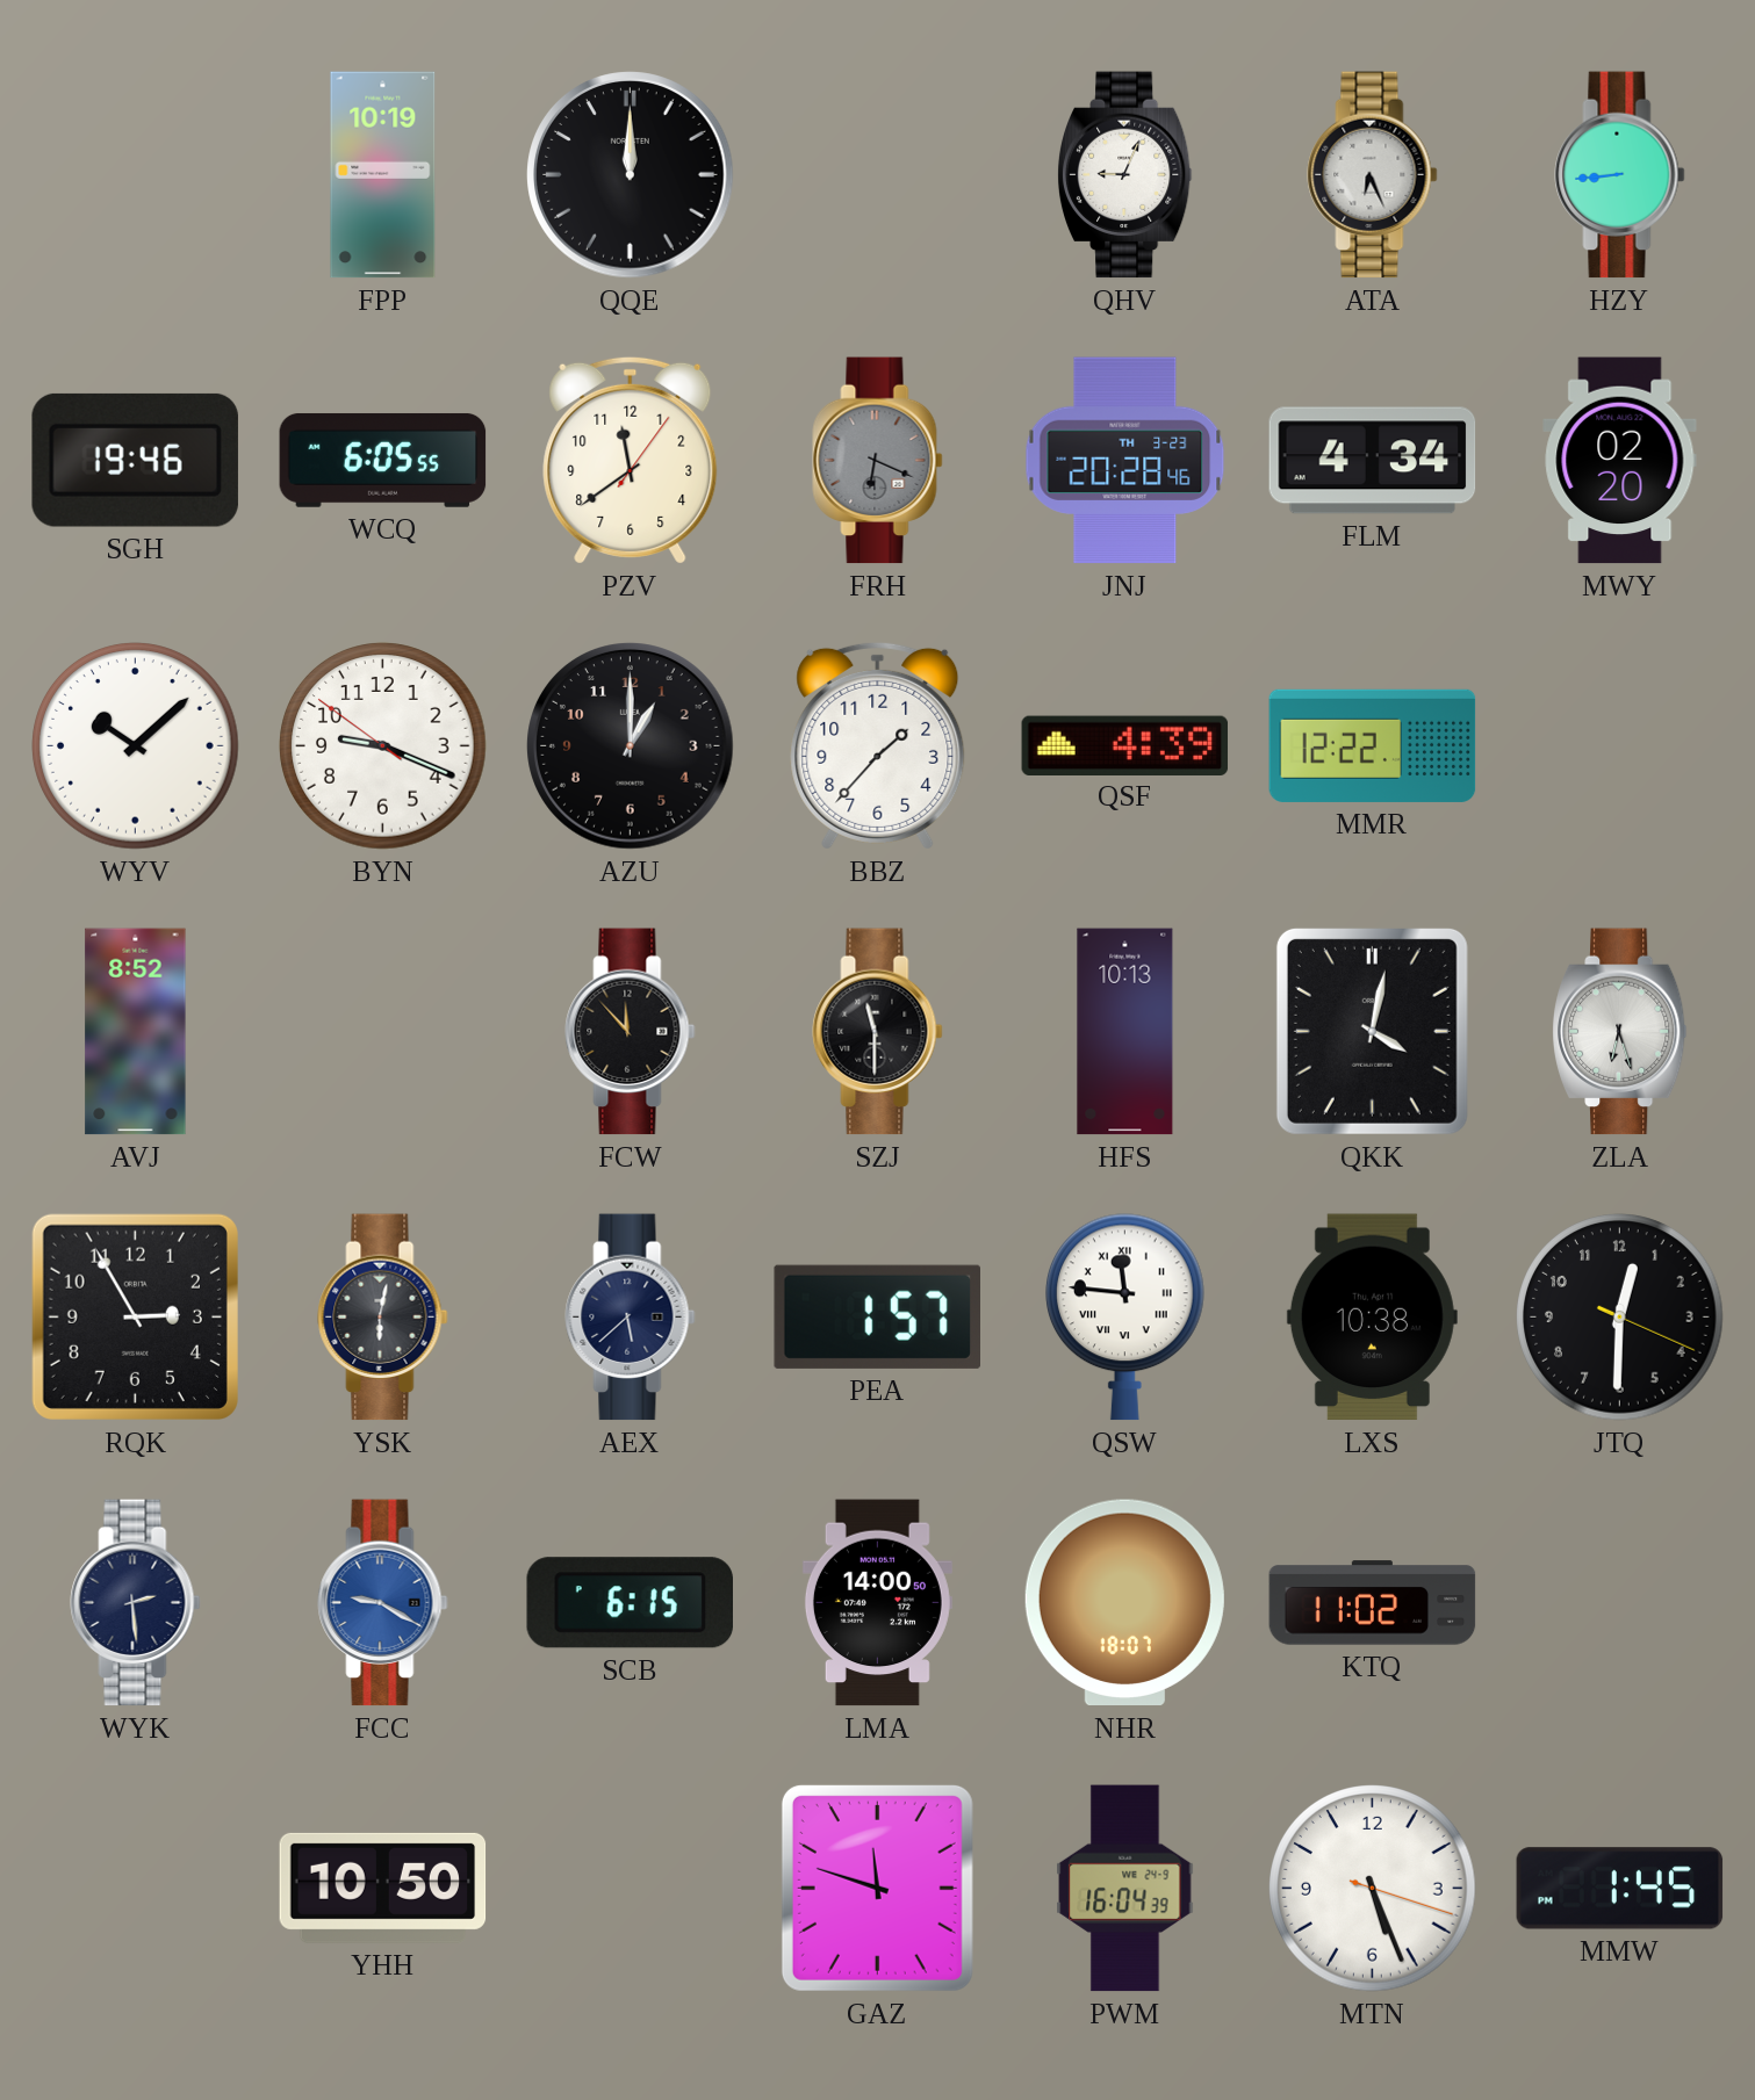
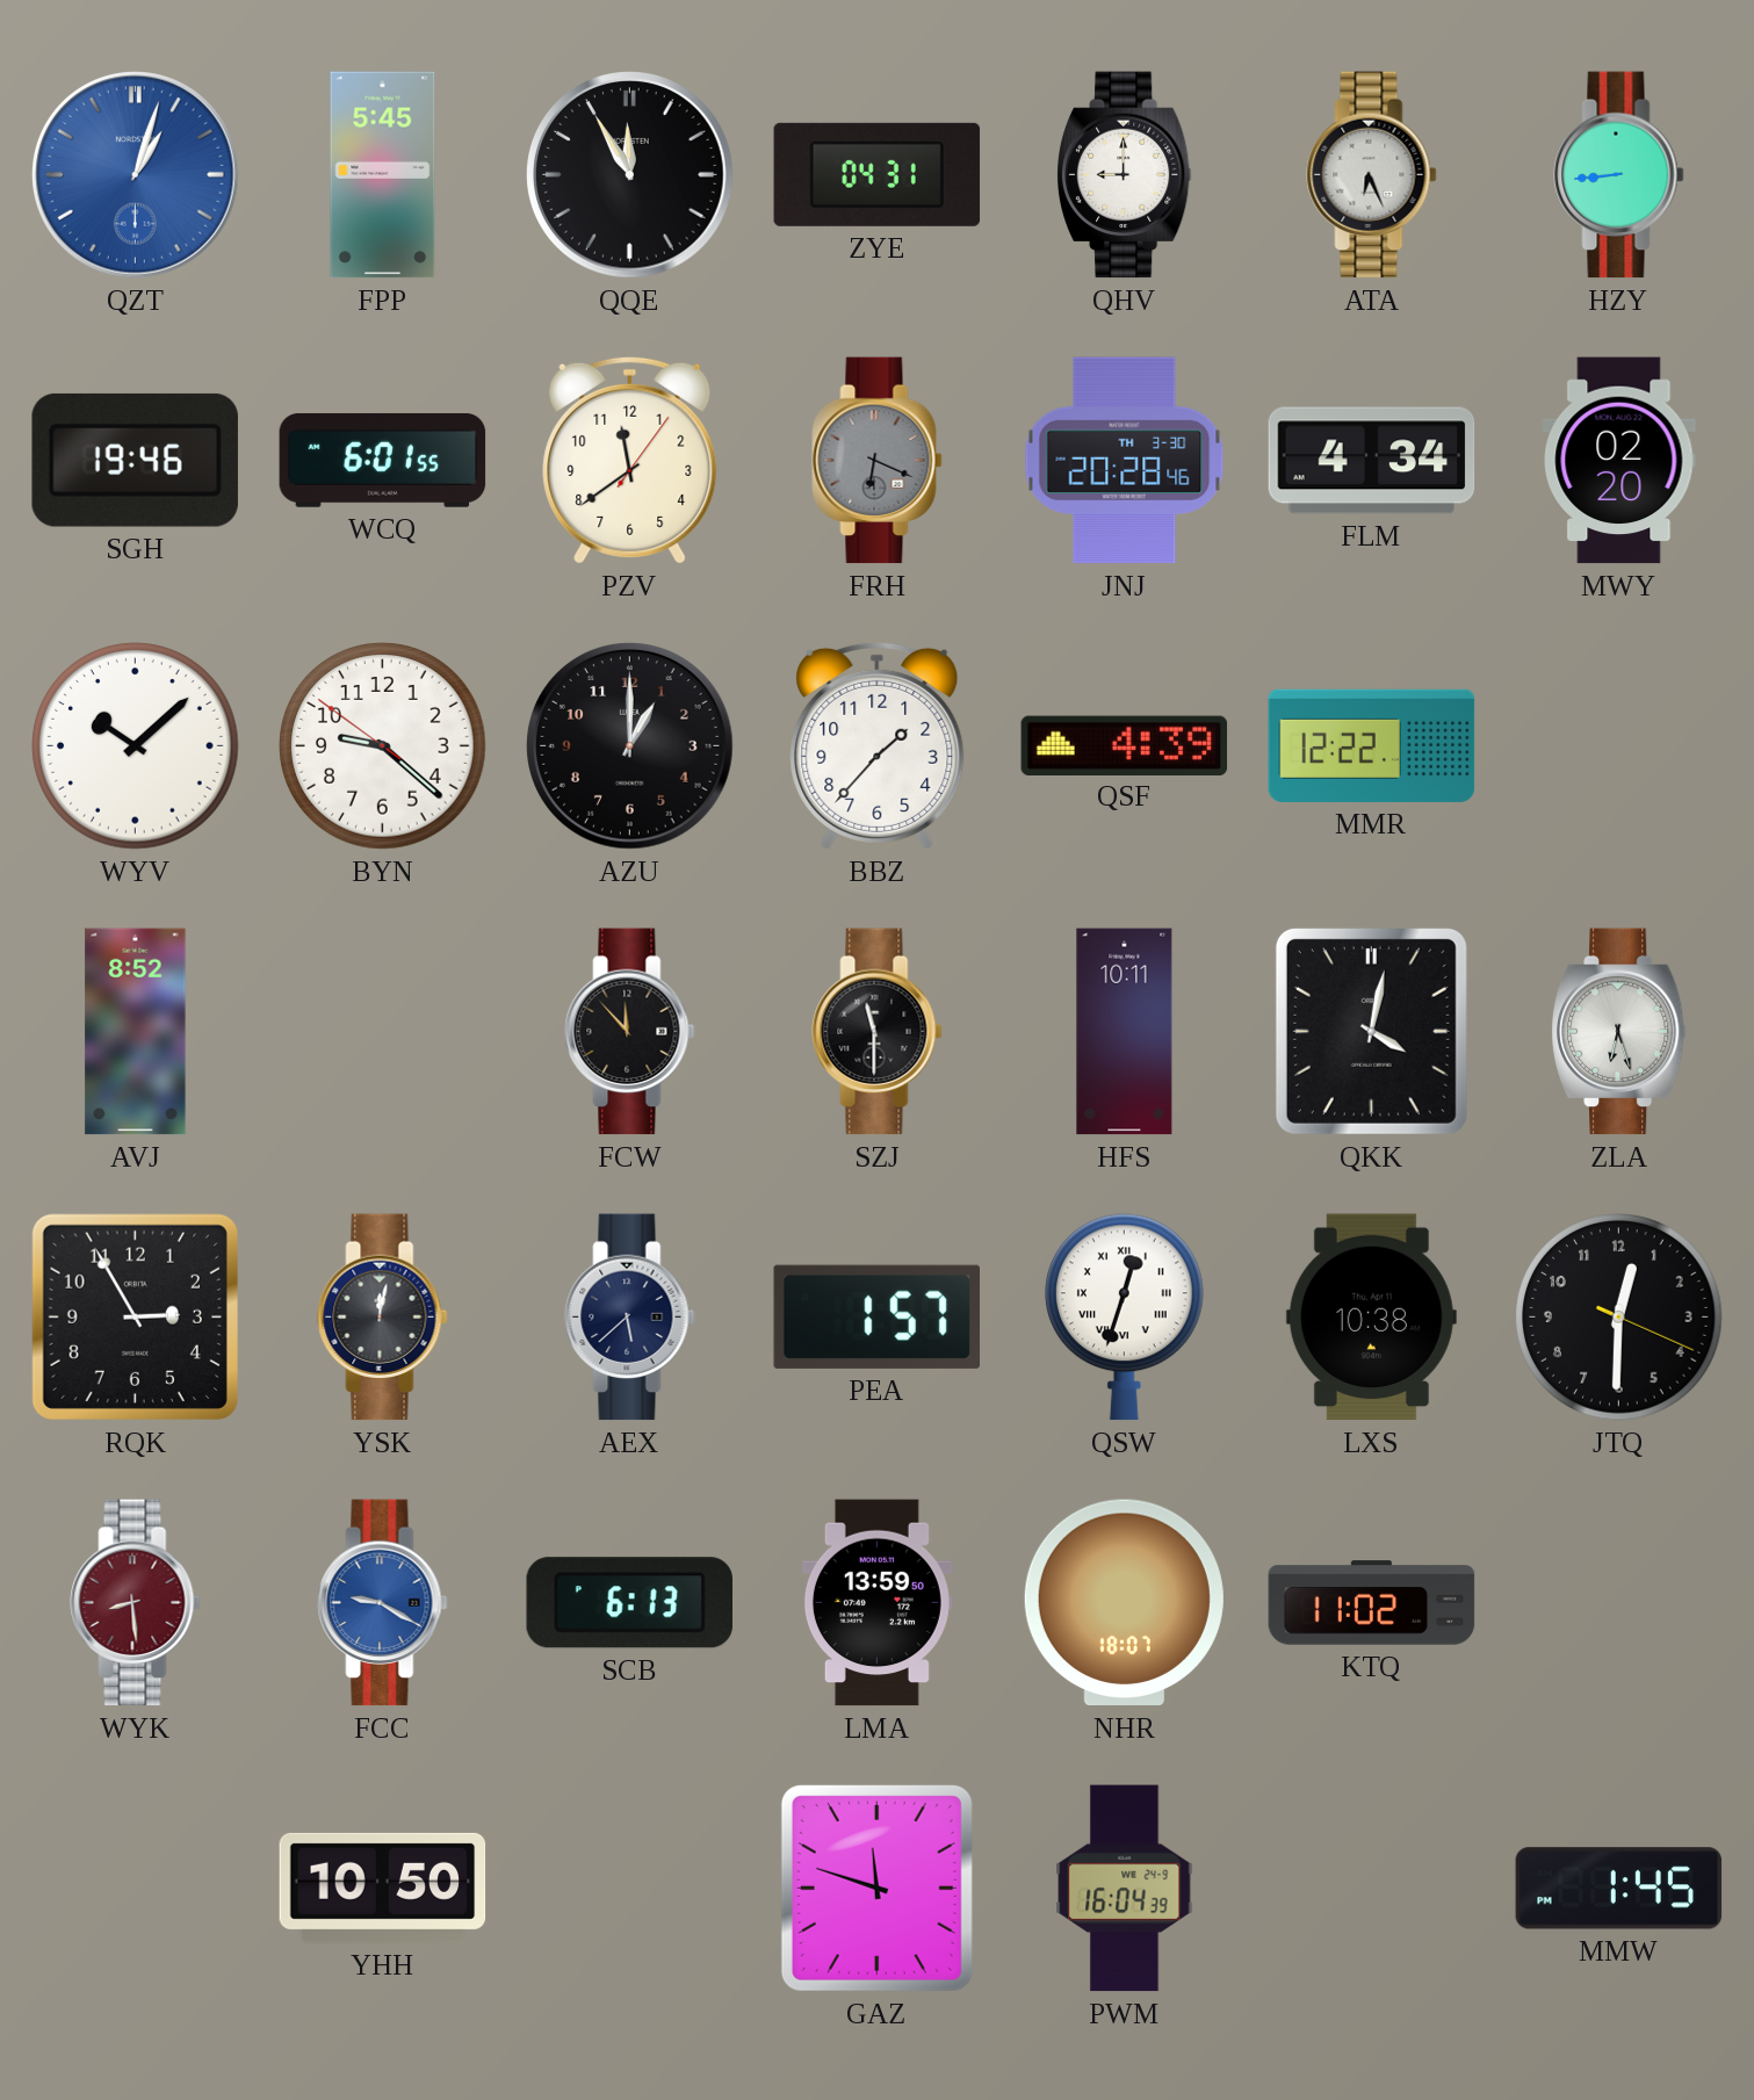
QZT: none -> 1:03 (136, 175)
FPP: 10:19 -> 5:45 (383, 175)
QQE: 12:00 -> 11:55 (630, 175)
ZYE: none -> 04:31 (878, 174)
QHV: 9:04 -> 9:00 (1124, 175)
WCQ: 6:05 -> 6:01 (383, 460)
JNJ date: TH 3-23 -> TH 3-30 (1125, 461)
BYN: 9:18 -> 9:21 (383, 746)
HFS: 10:13 -> 10:11 (1125, 1032)
YSK: 6:02 -> 12:02 (383, 1318)
QSW: 11:46 -> 12:33 (1125, 1318)
WYK: 2:29 -> 8:29 (136, 1603)
WYK dial: navy -> burgundy (136, 1603)
SCB: 6:15 -> 6:13 (629, 1603)
LMA: 14:00 -> 13:59 (876, 1603)
MTN: 5:26 -> none (1373, 1889)
